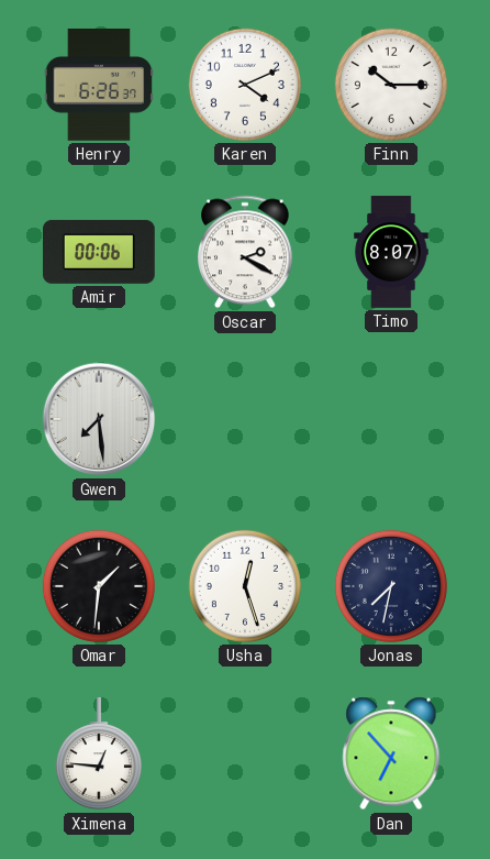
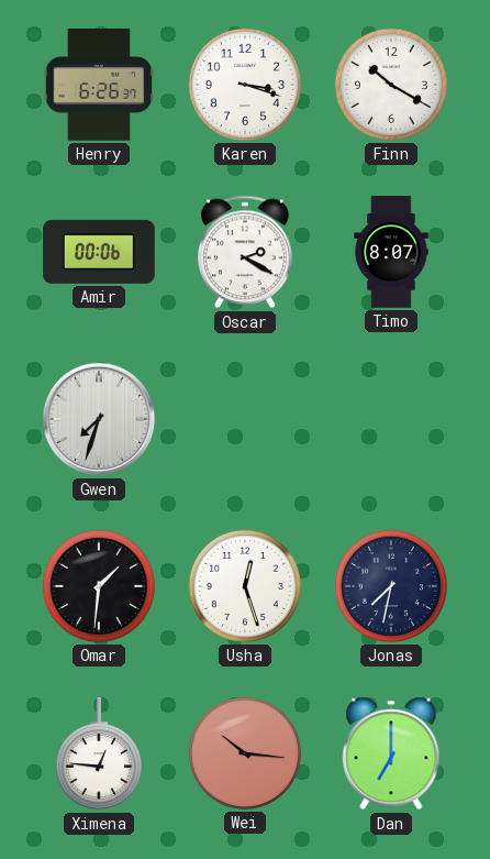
Karen: 4:11 -> 3:18 (245, 85)
Finn: 10:15 -> 10:20 (391, 85)
Gwen: 7:29 -> 7:33 (99, 419)
Wei: none -> 10:16 (245, 753)
Dan: 6:53 -> 7:00 (391, 753)
